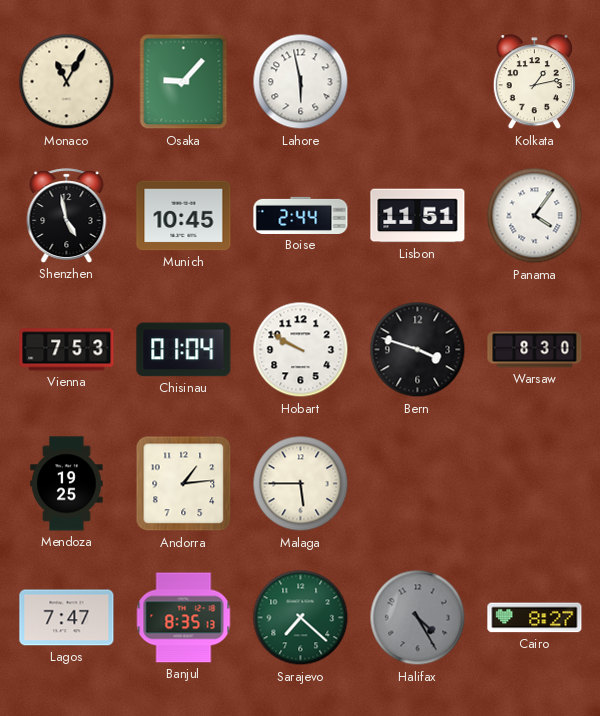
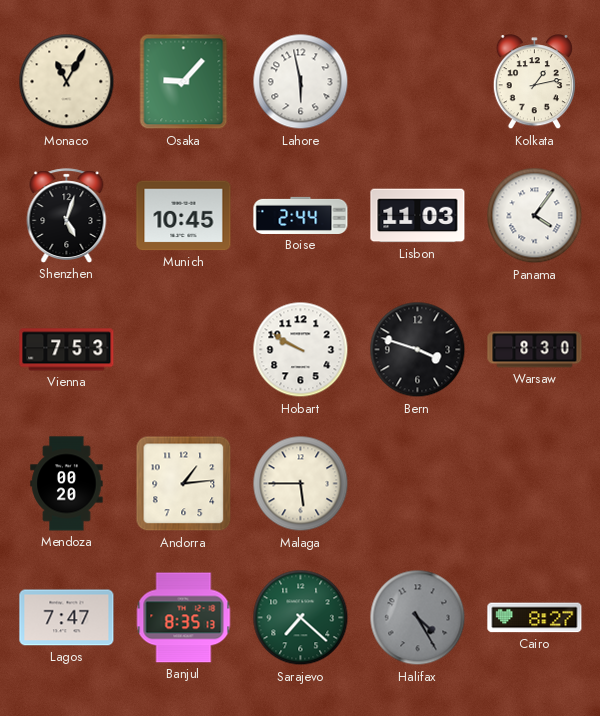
Shenzhen: 4:58 -> 5:03 (67, 216)
Lisbon: 11:51 -> 11:03 (418, 216)
Chisinau: 01:04 -> none (184, 350)
Mendoza: 19:25 -> 00:20 (67, 484)
